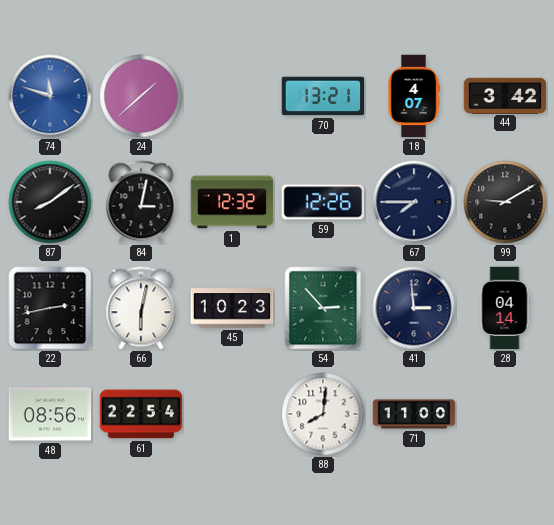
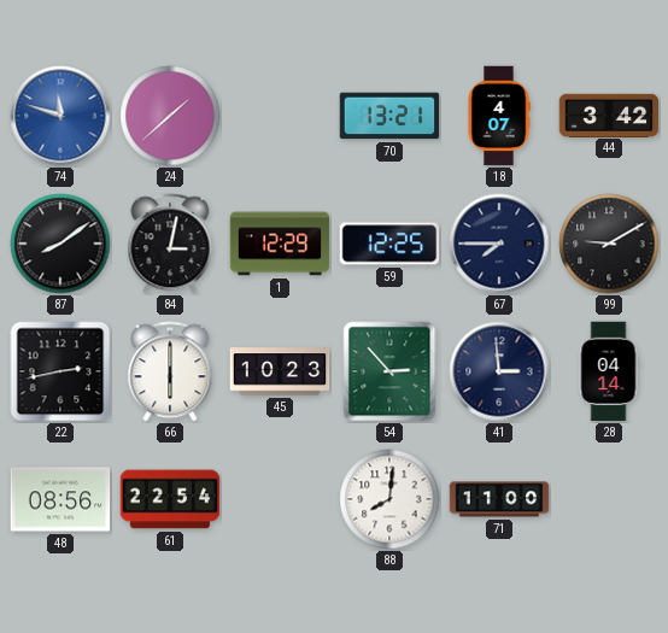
1: 12:32 -> 12:29 (280, 244)
59: 12:26 -> 12:25 (389, 244)
66: 6:02 -> 6:00 (170, 371)
